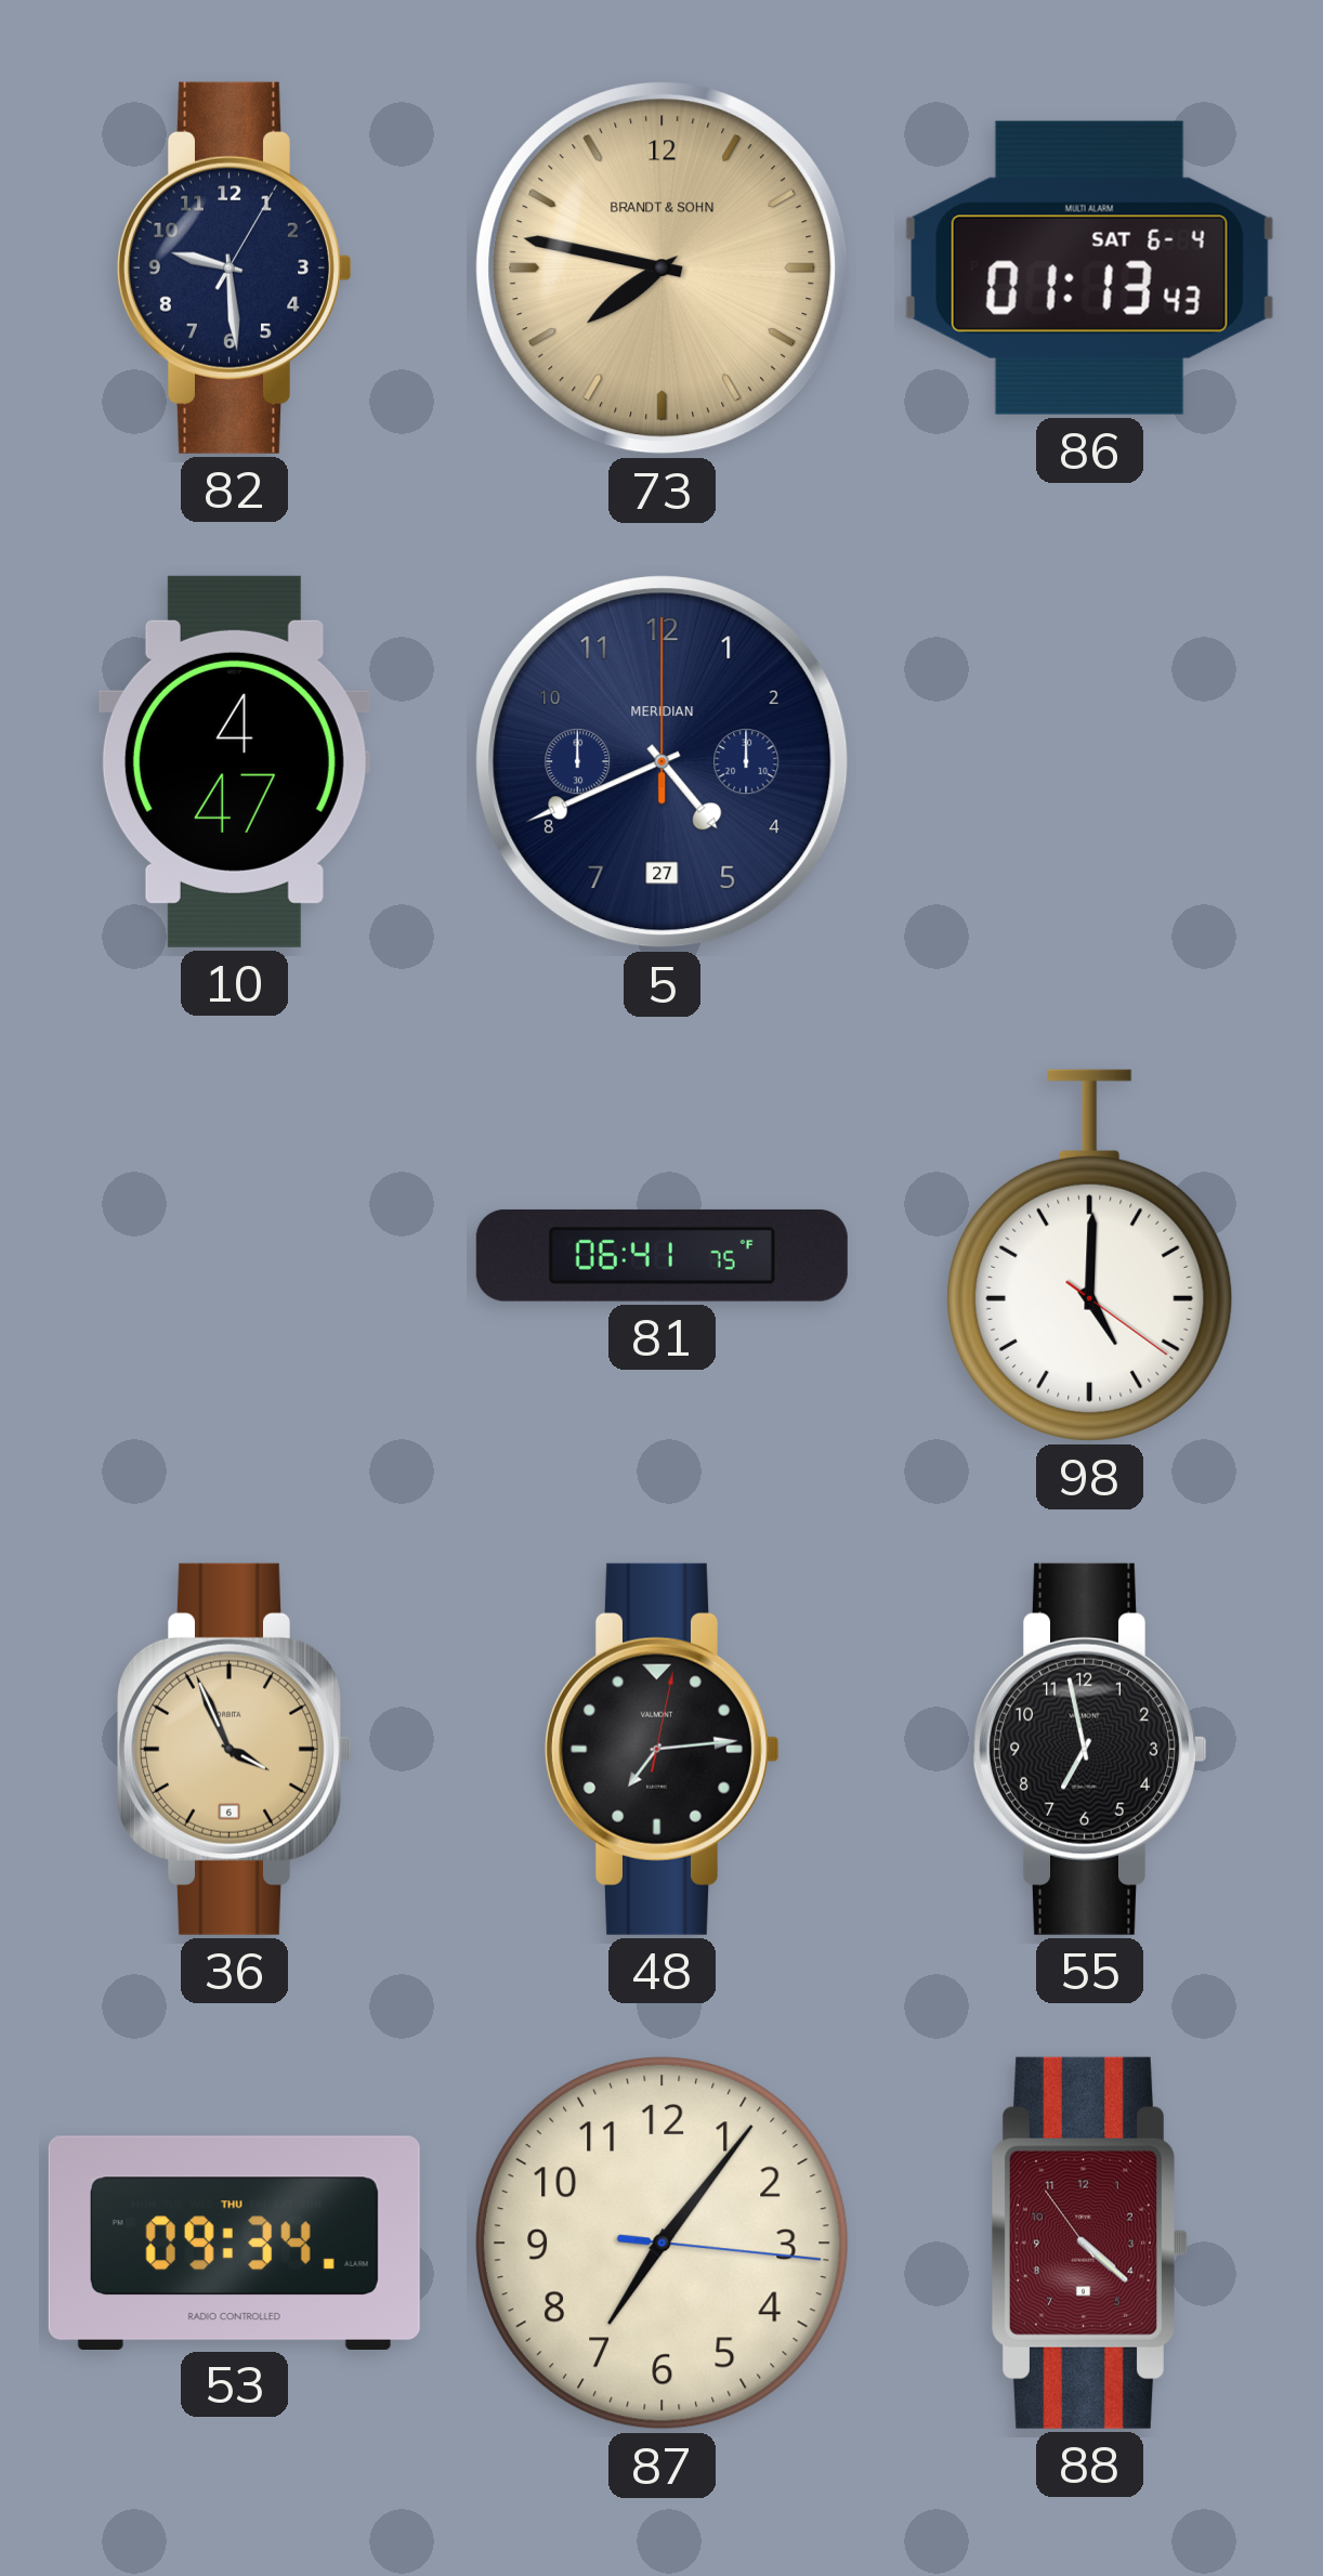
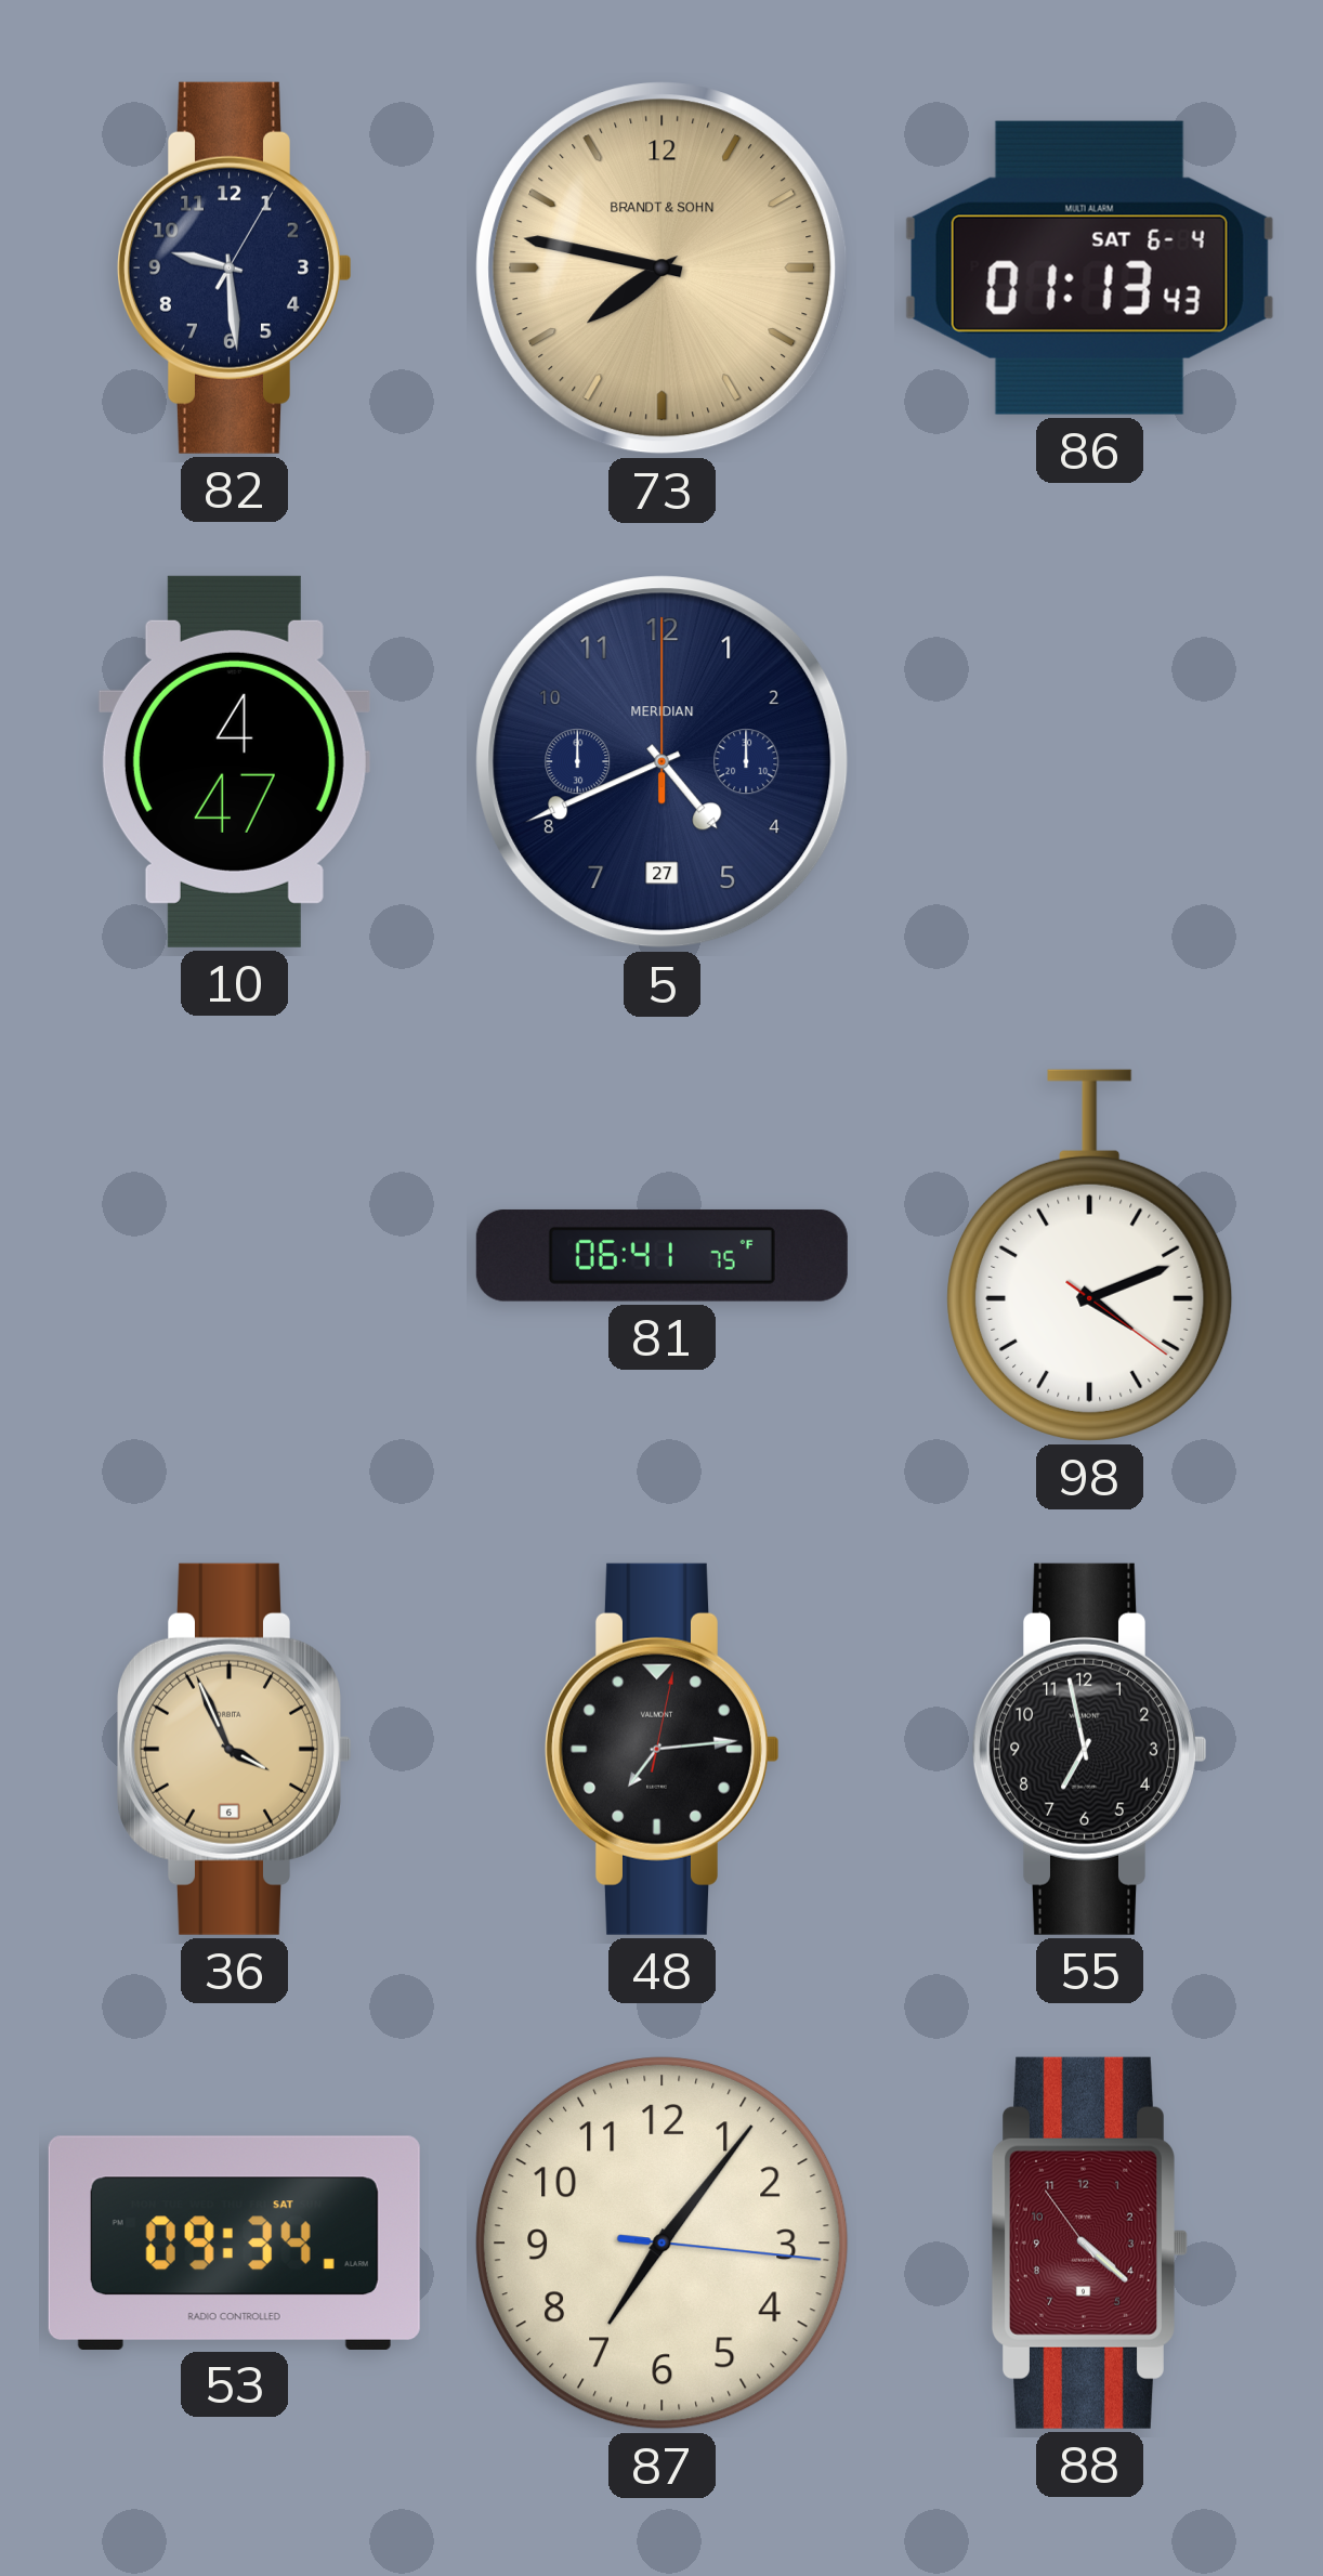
98: 5:00 -> 4:11 (1090, 1255)
53 date: THU -> SAT (234, 2242)
